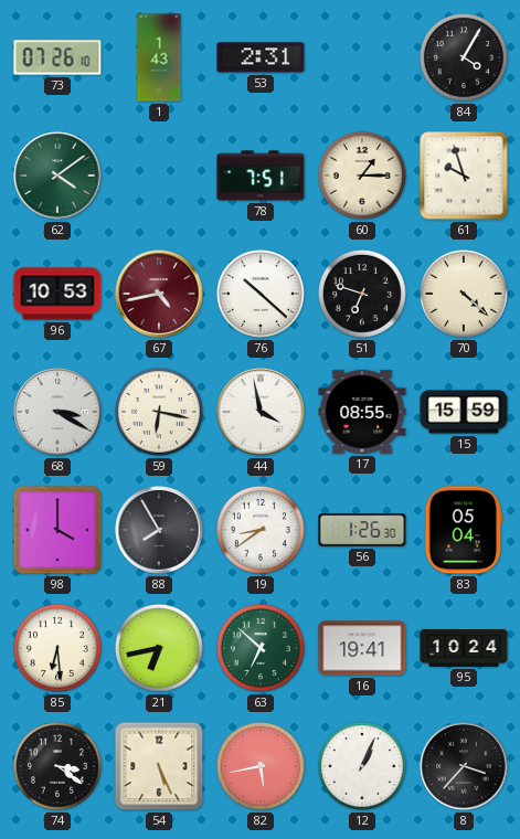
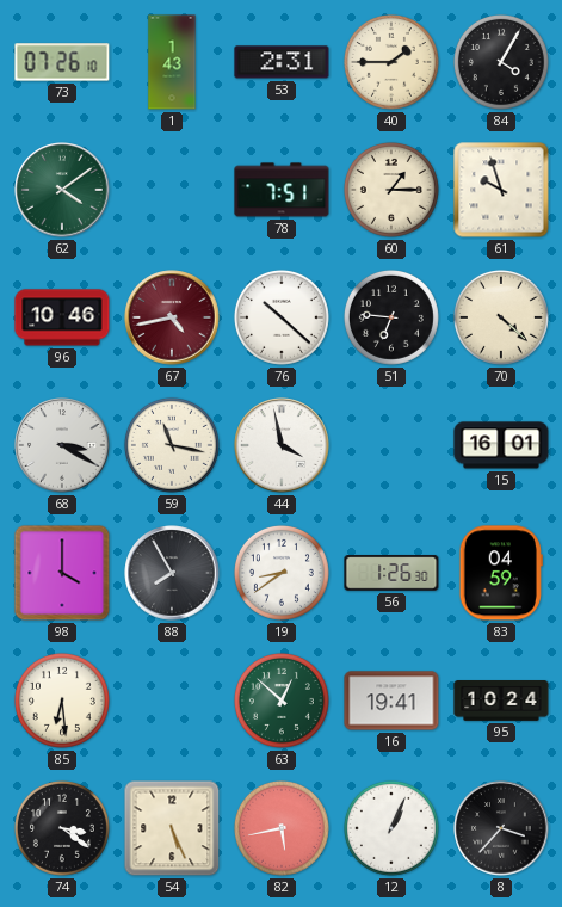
40: none -> 1:45 (391, 62)
96: 10:53 -> 10:46 (62, 317)
51: 6:48 -> 6:46 (391, 317)
59: 6:17 -> 11:17 (172, 445)
17: 08:55 -> none (362, 412)
15: 15:59 -> 16:01 (501, 445)
83: 05:04 -> 04:59 (501, 573)
21: 6:43 -> none (159, 648)
63: 6:52 -> 12:52 (282, 701)
